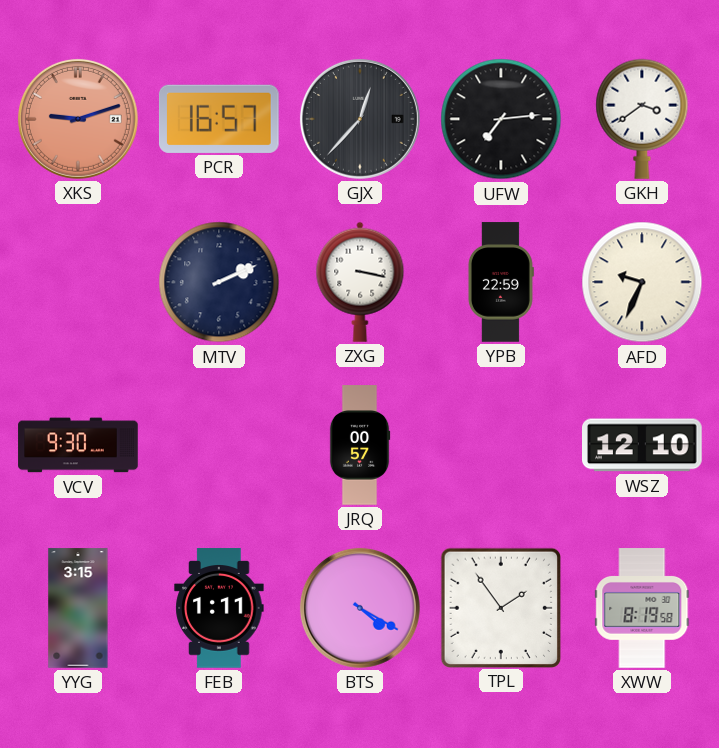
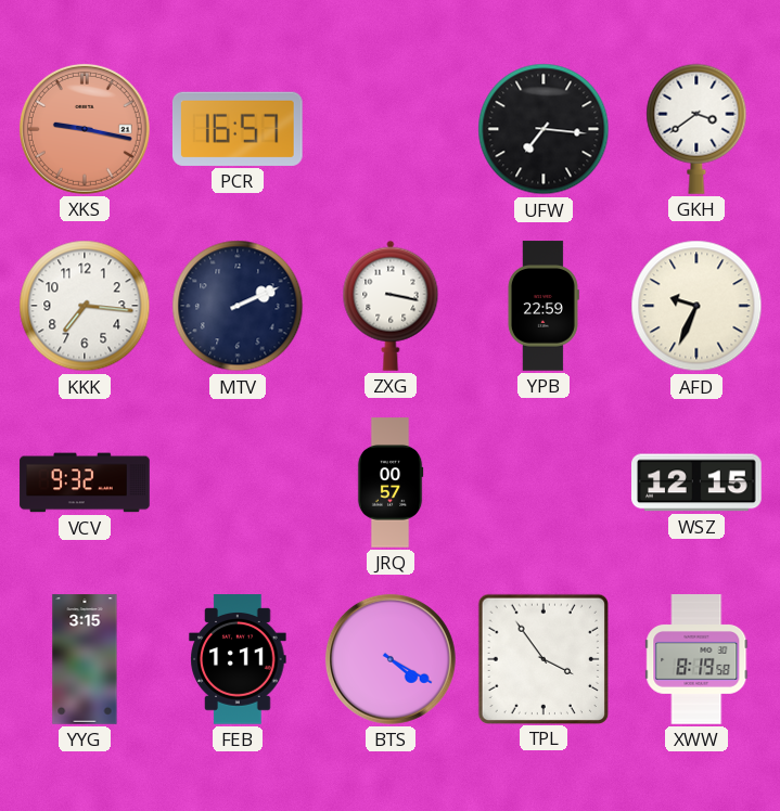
XKS: 9:12 -> 9:17 (85, 129)
GJX: 12:37 -> none (360, 119)
UFW: 7:14 -> 7:16 (544, 129)
KKK: none -> 7:16 (85, 306)
VCV: 9:30 -> 9:32 (85, 482)
WSZ: 12:10 -> 12:15 (696, 482)
TPL: 1:54 -> 3:54 (542, 658)
